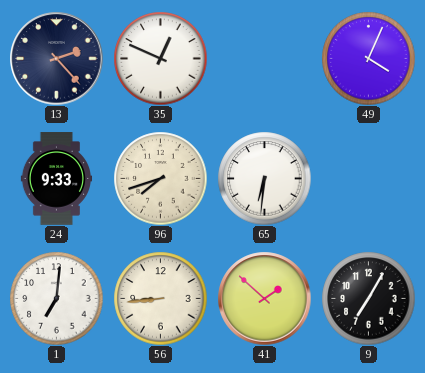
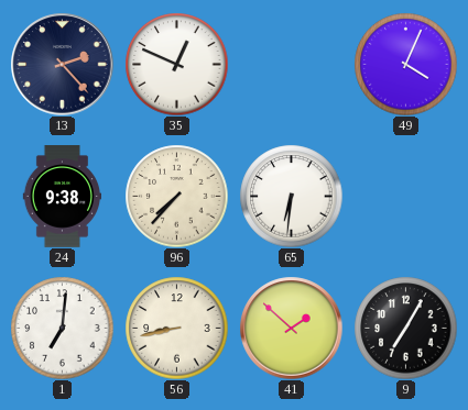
24: 9:33 -> 9:38 (62, 197)
96: 7:42 -> 7:37 (176, 196)
56: 8:44 -> 8:43 (176, 328)
